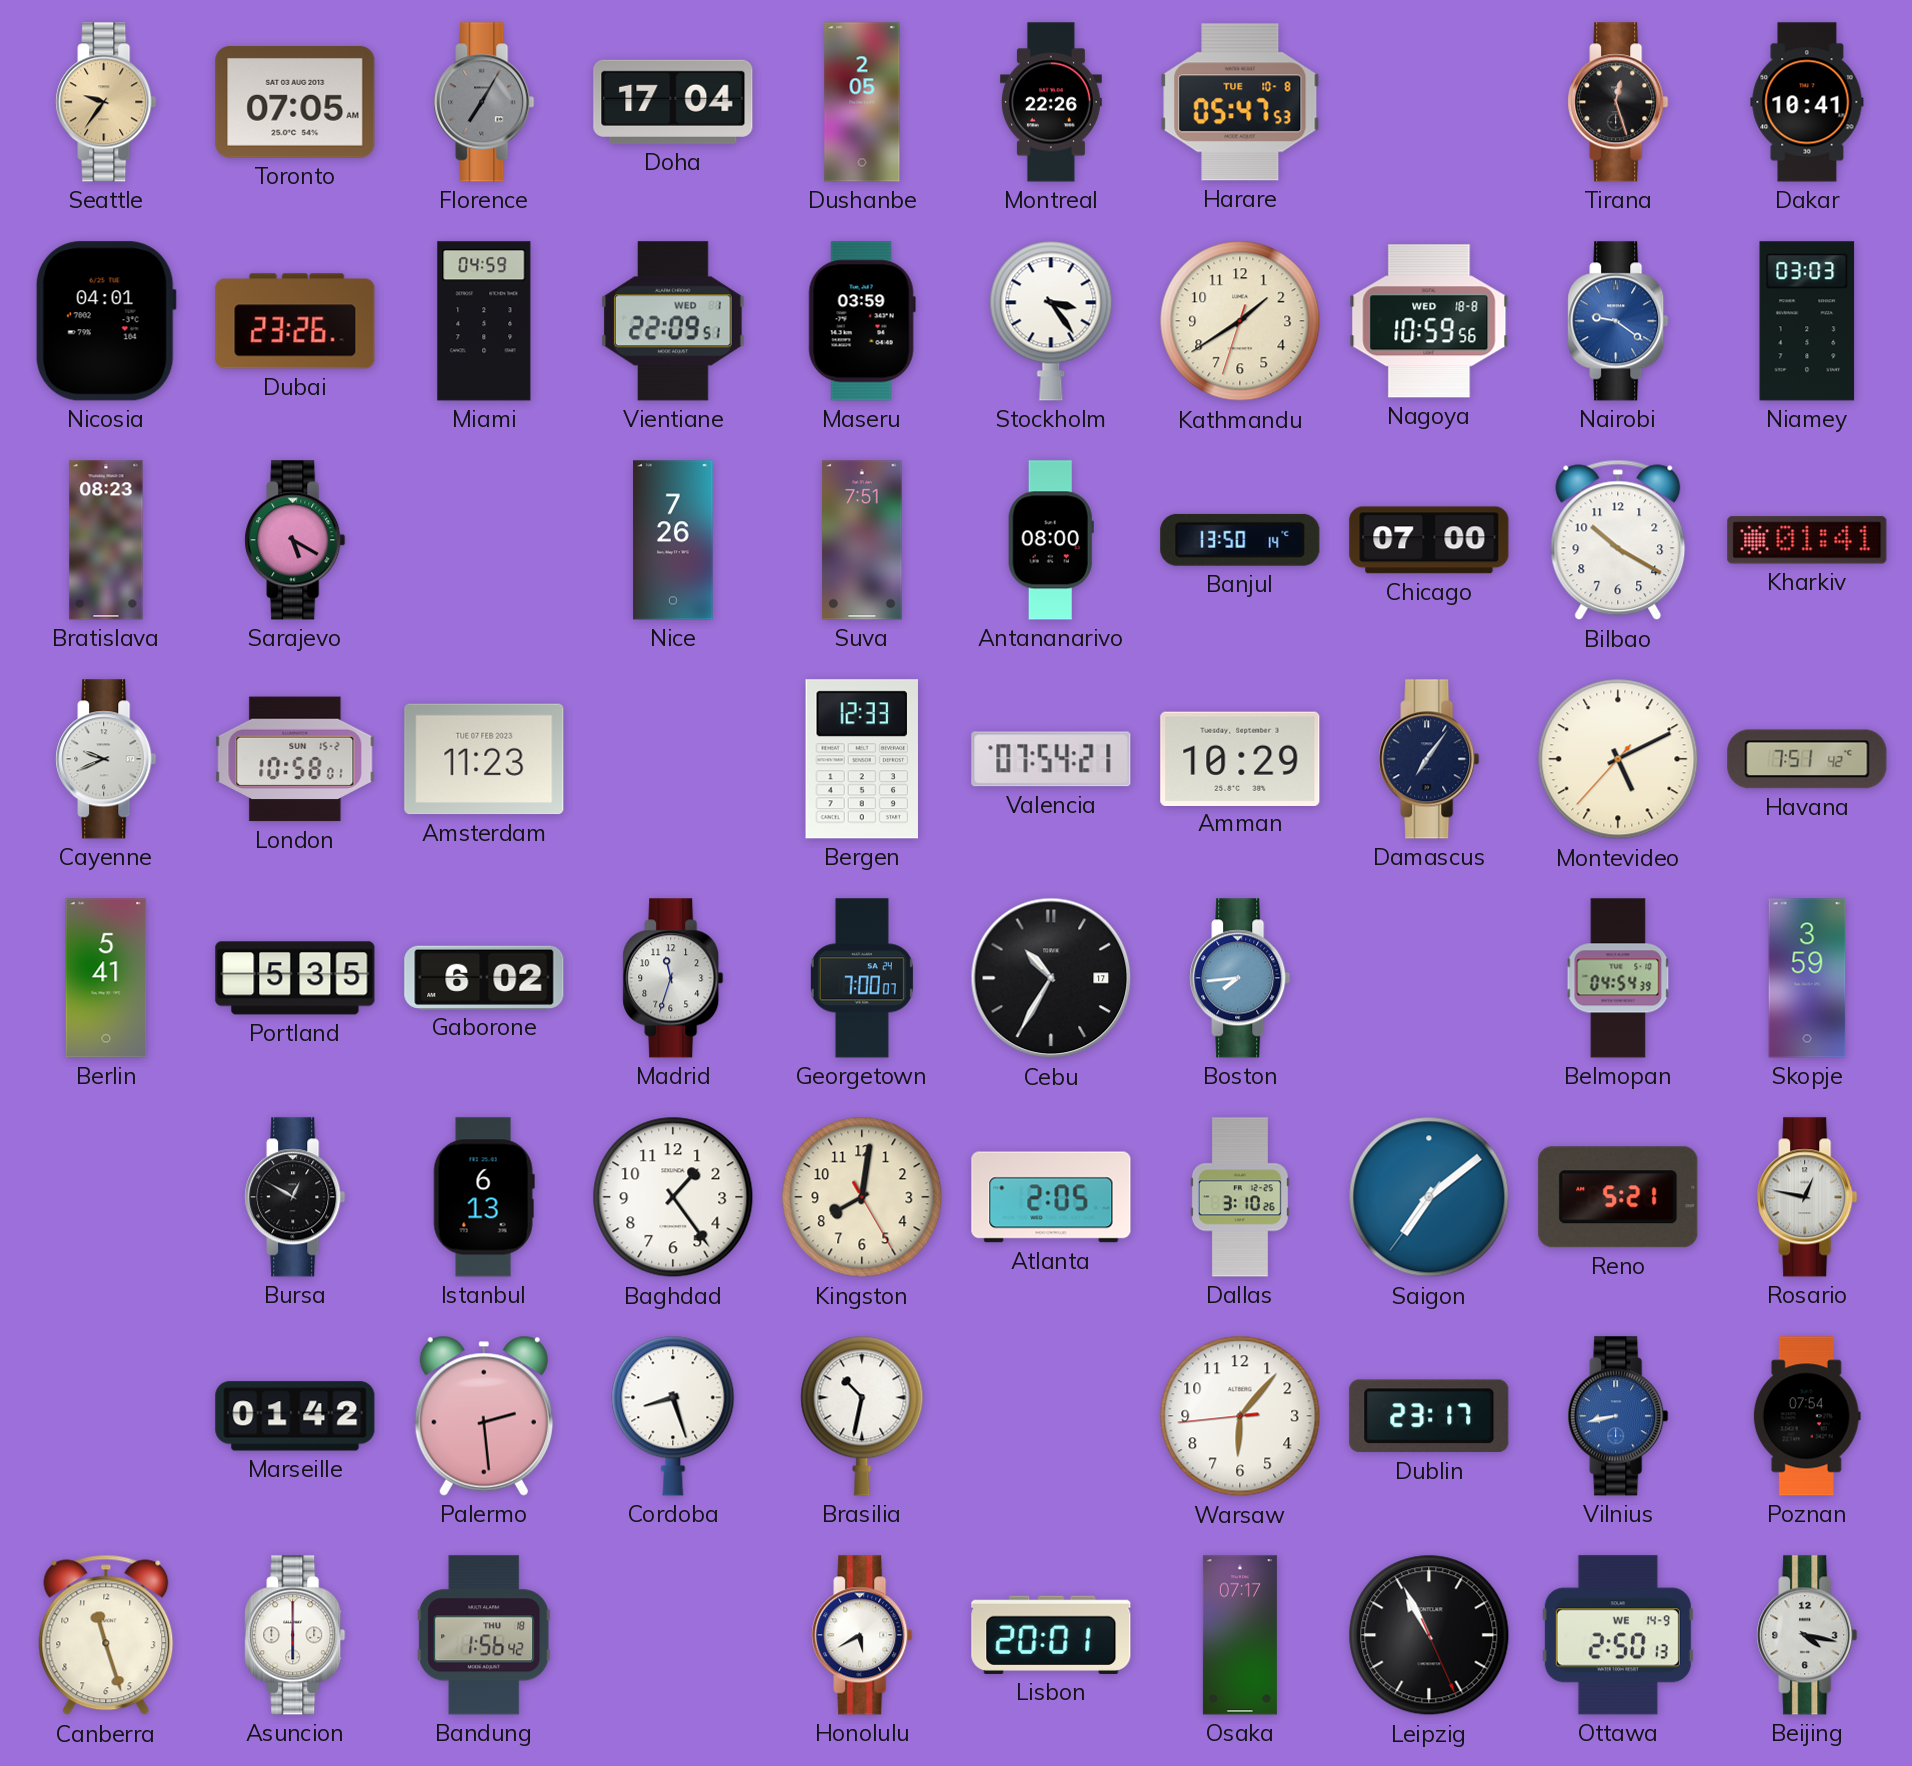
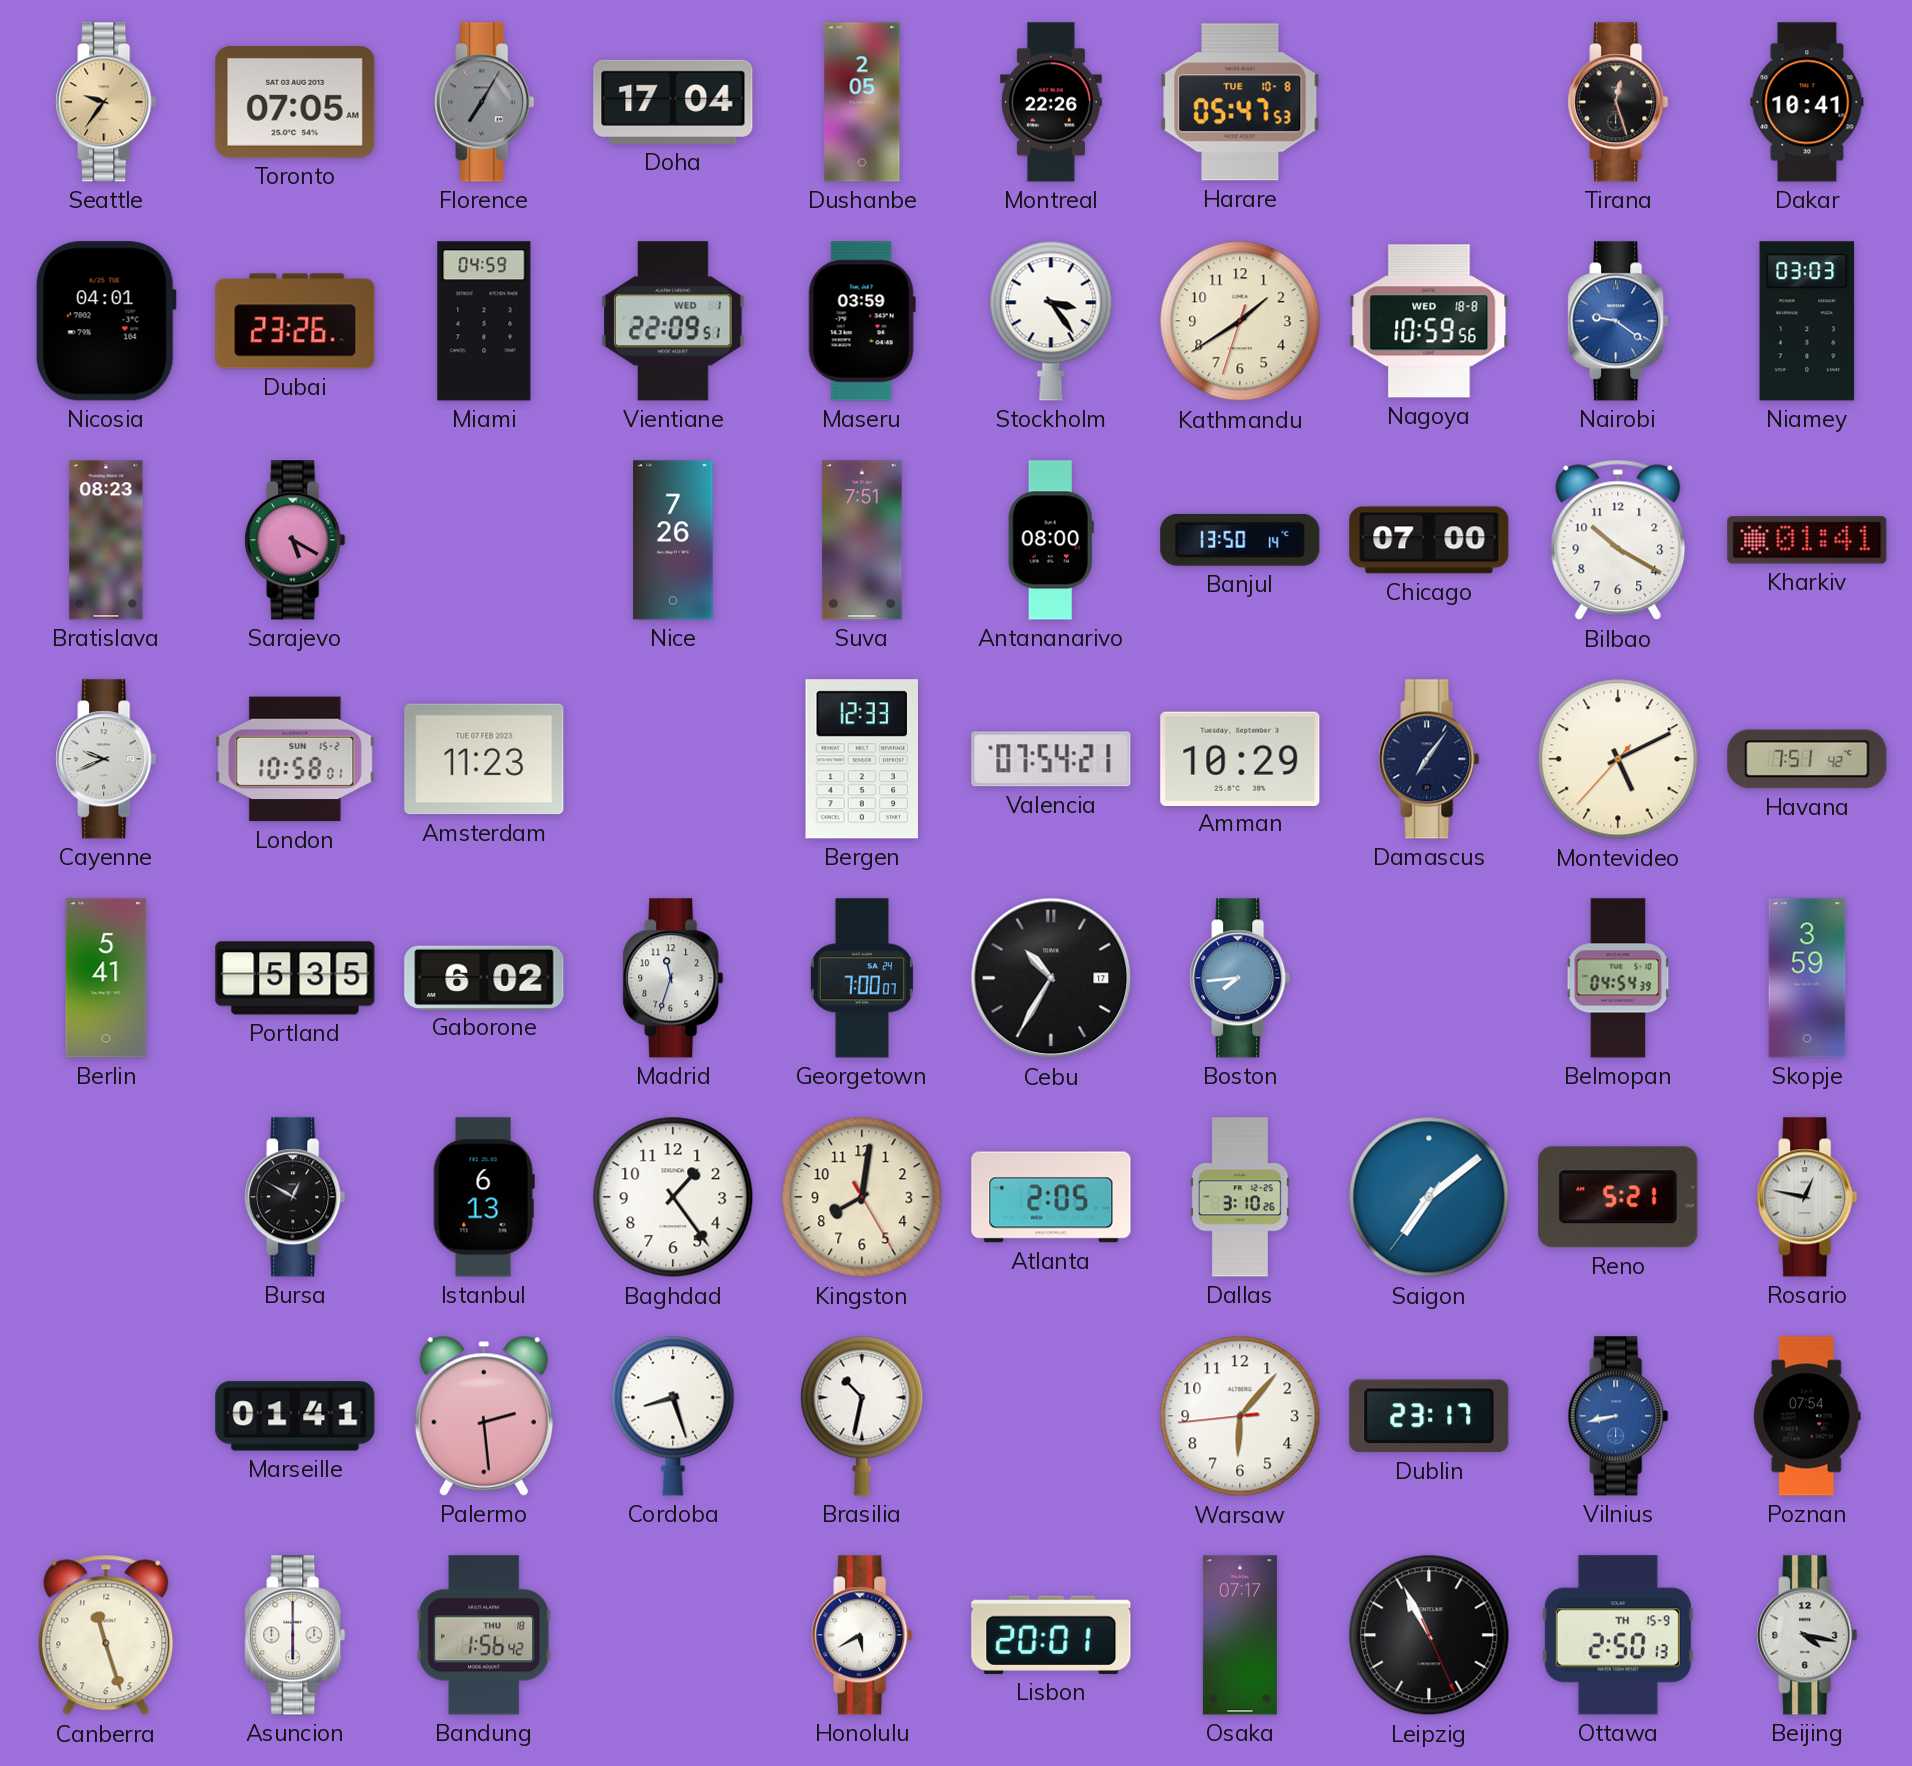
Marseille: 01:42 -> 01:41 (295, 1416)
Ottawa date: WE 14-9 -> TH 15-9 (1618, 1635)
